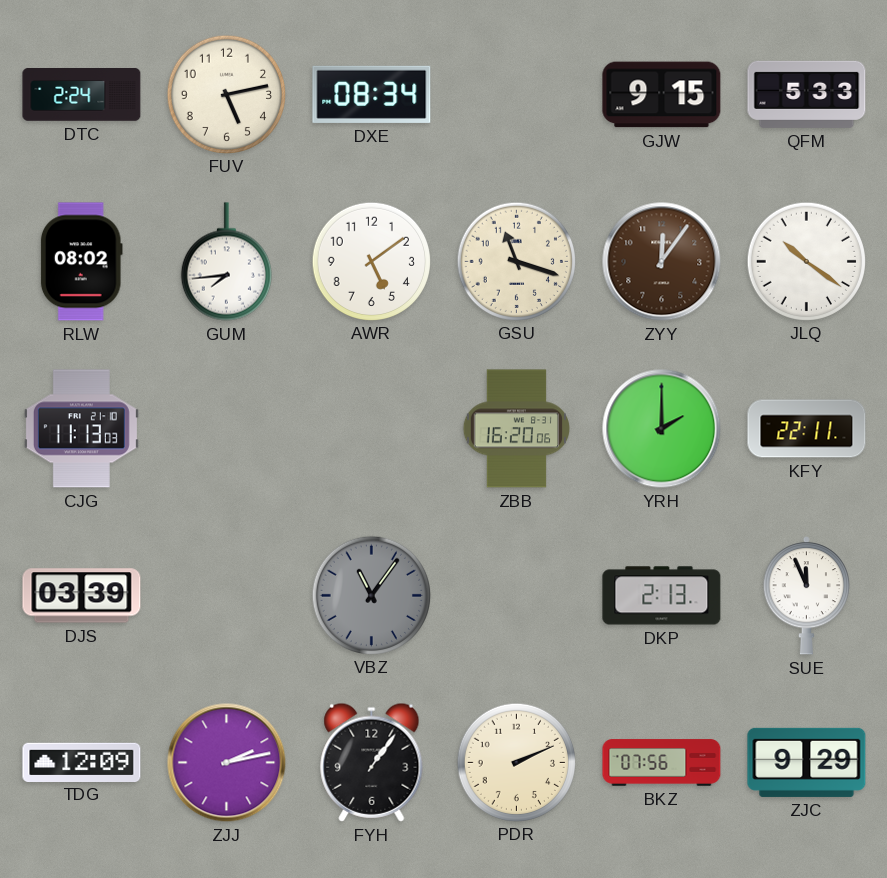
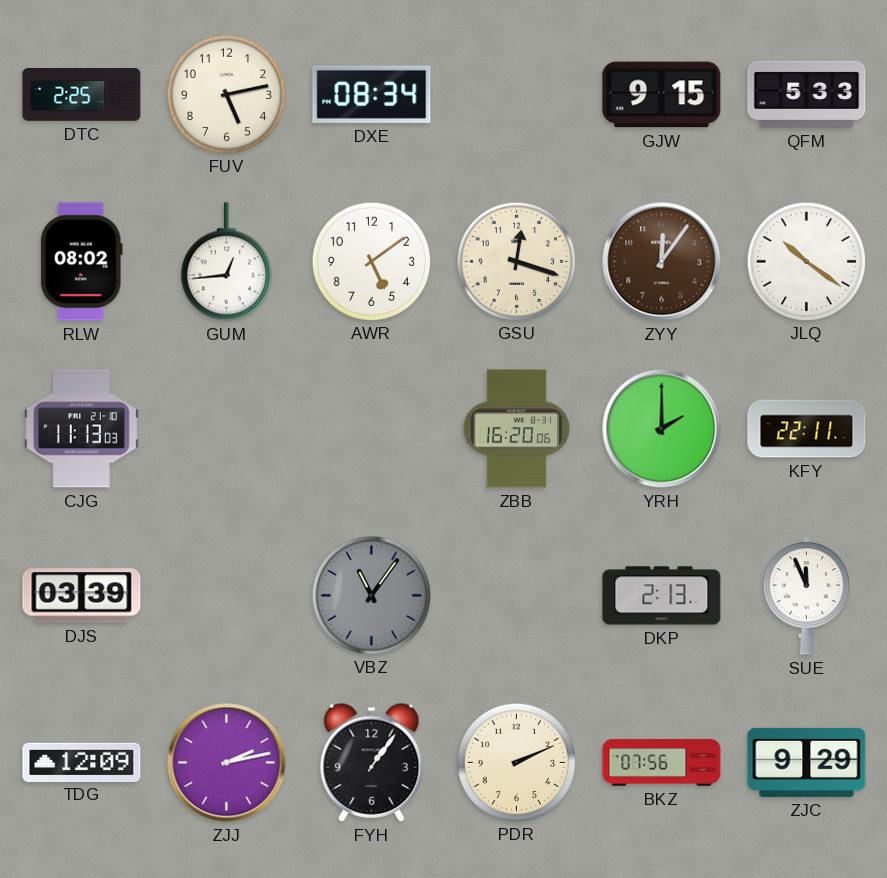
DTC: 2:24 -> 2:25 (82, 95)
GUM: 7:44 -> 12:44 (226, 262)
GSU: 11:18 -> 12:18 (516, 261)
